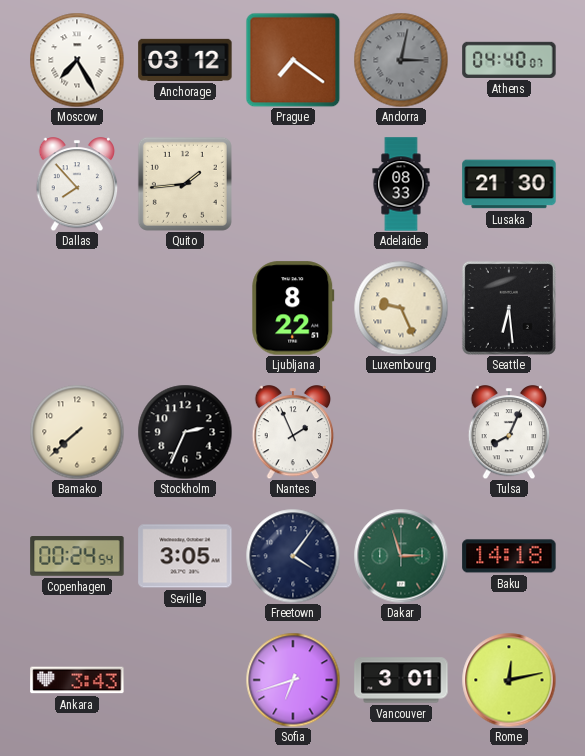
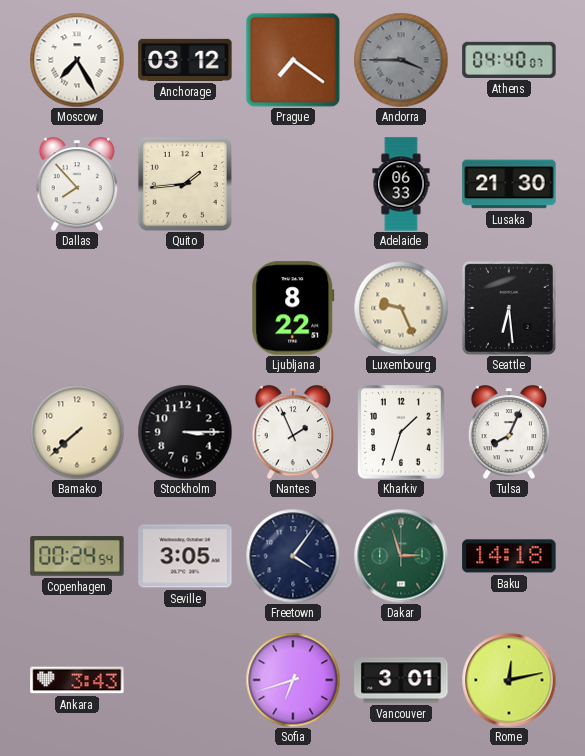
Andorra: 3:02 -> 3:45 (401, 60)
Adelaide: 08:33 -> 06:33 (401, 184)
Stockholm: 2:34 -> 3:15 (185, 432)
Kharkiv: none -> 1:33 (401, 432)
